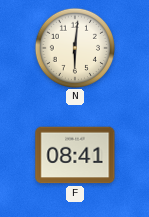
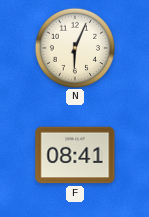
N: 6:01 -> 6:04 (74, 47)
